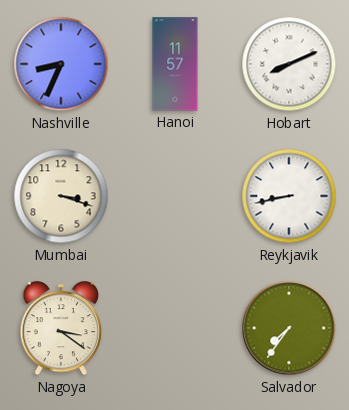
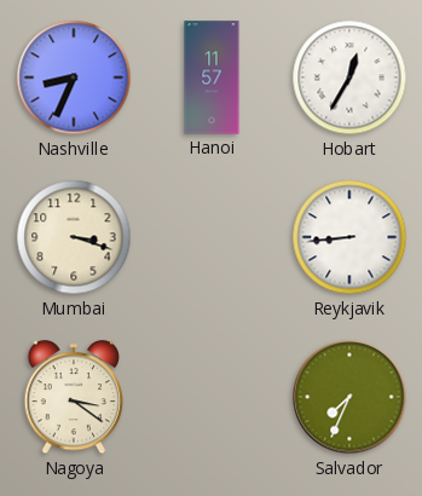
Hobart: 8:11 -> 12:35 (349, 77)
Reykjavik: 8:43 -> 8:44 (349, 237)
Salvador: 7:36 -> 7:34 (349, 397)
